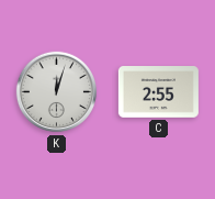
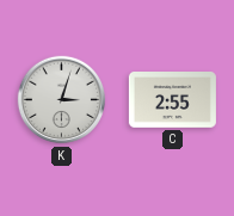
K: 12:03 -> 3:03 (62, 100)
